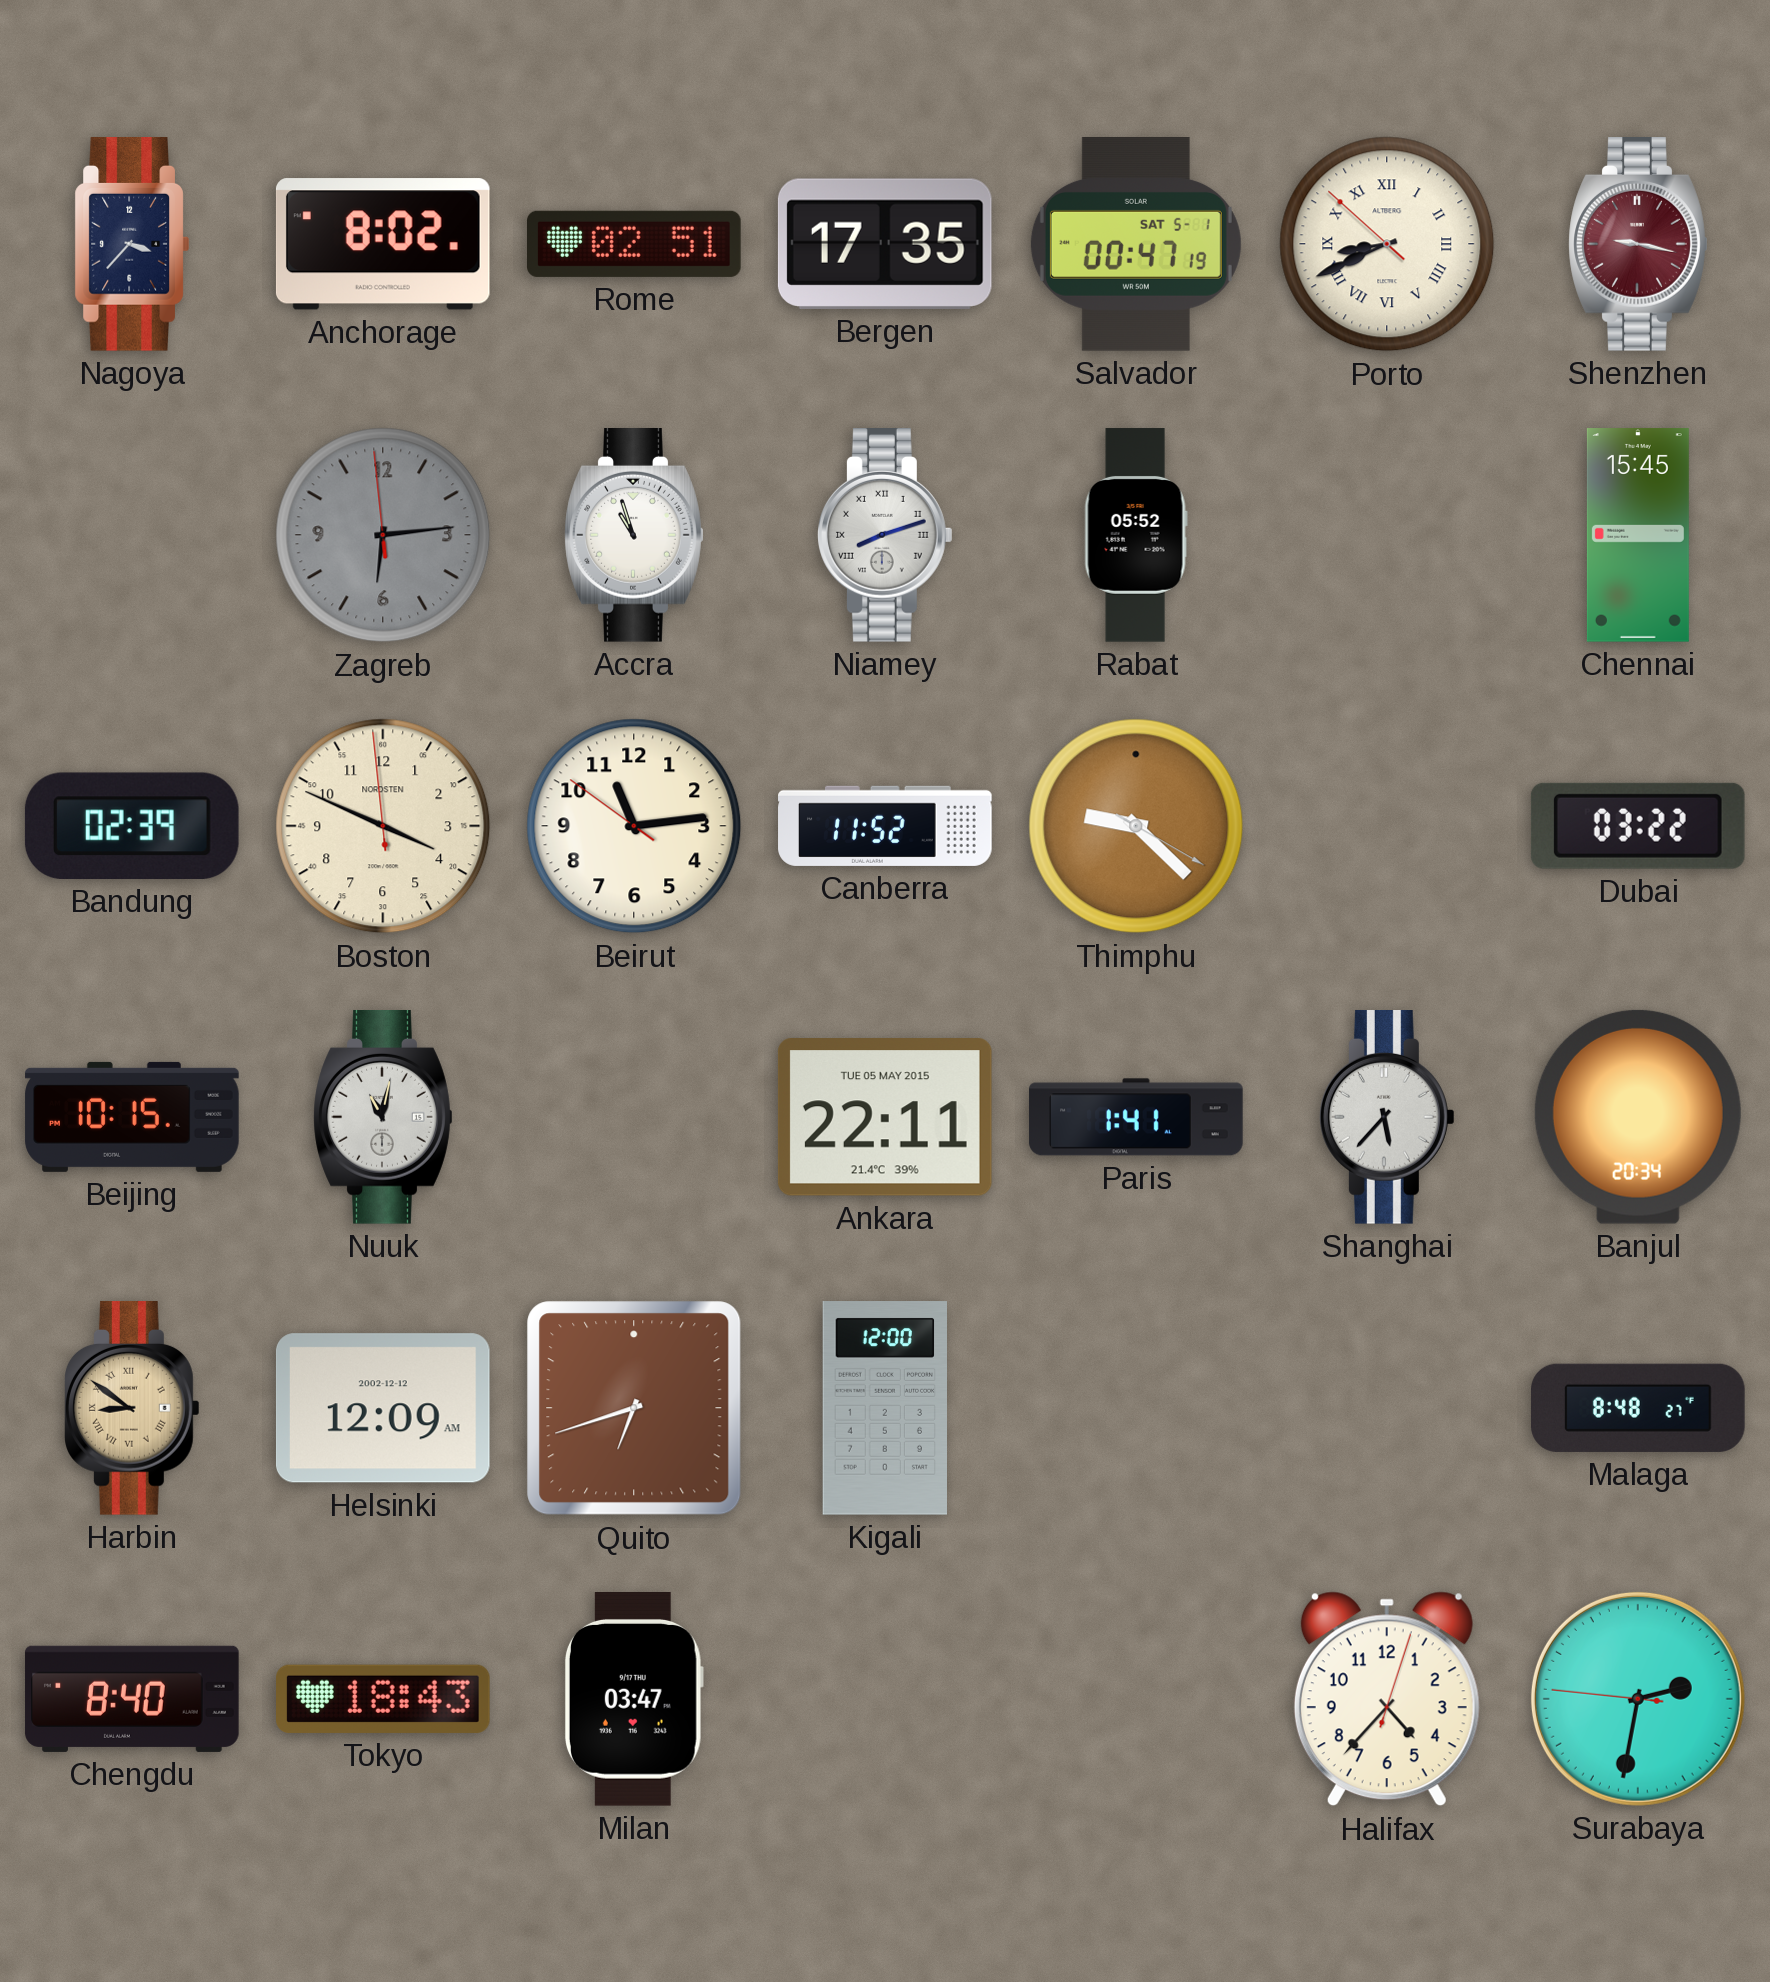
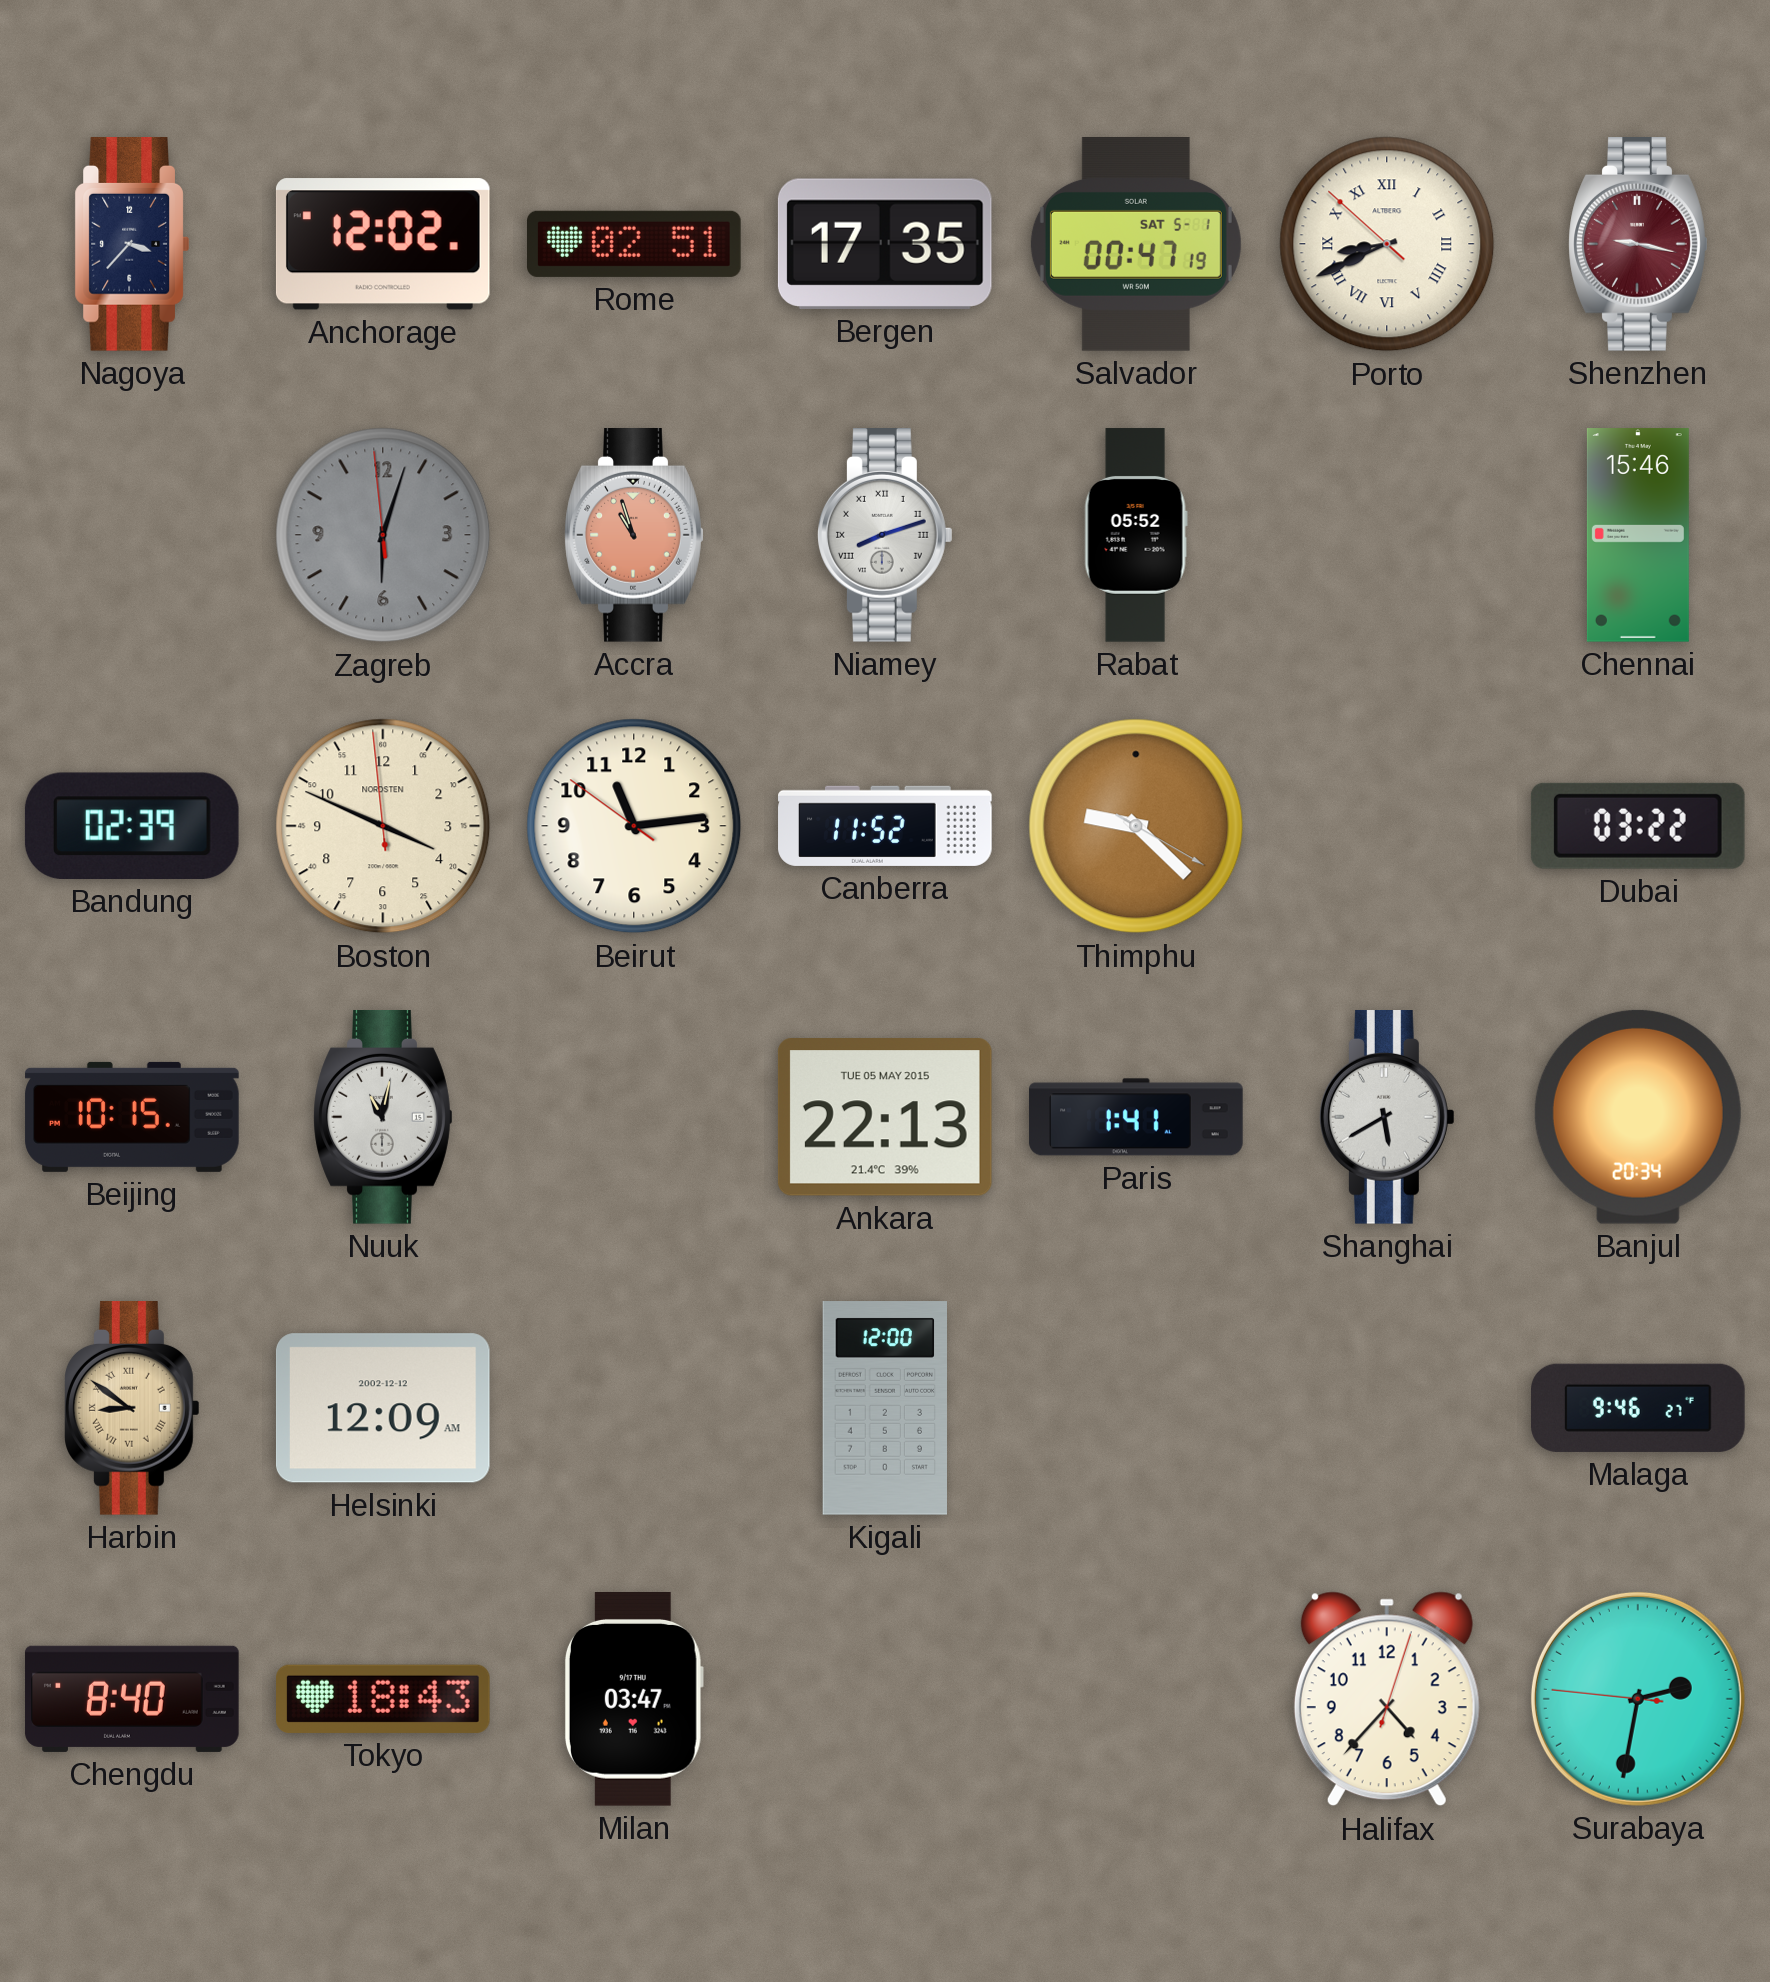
Anchorage: 8:02 -> 12:02 (383, 244)
Zagreb: 6:13 -> 6:02 (383, 535)
Accra dial: white -> salmon (634, 536)
Chennai: 15:45 -> 15:46 (1638, 535)
Ankara: 22:11 -> 22:13 (885, 1118)
Shanghai: 5:37 -> 5:40 (1388, 1118)
Quito: 6:42 -> none (634, 1408)
Malaga: 8:48 -> 9:46 (1639, 1408)
